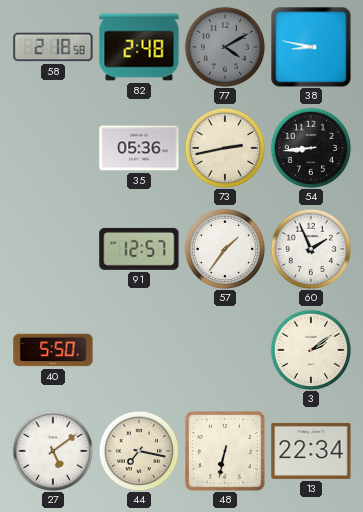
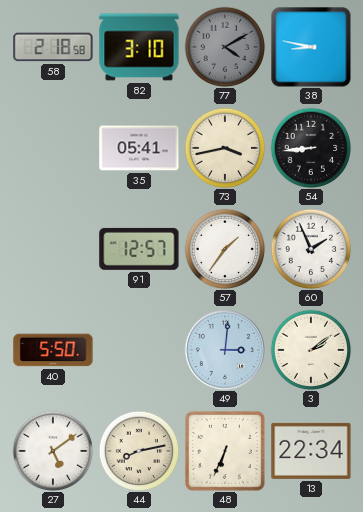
82: 2:48 -> 3:10 (139, 47)
35: 05:36 -> 05:41 (139, 148)
73: 2:43 -> 3:43 (225, 148)
49: none -> 3:01 (225, 350)
44: 7:17 -> 8:13 (139, 451)
48: 6:32 -> 6:34 (225, 451)
